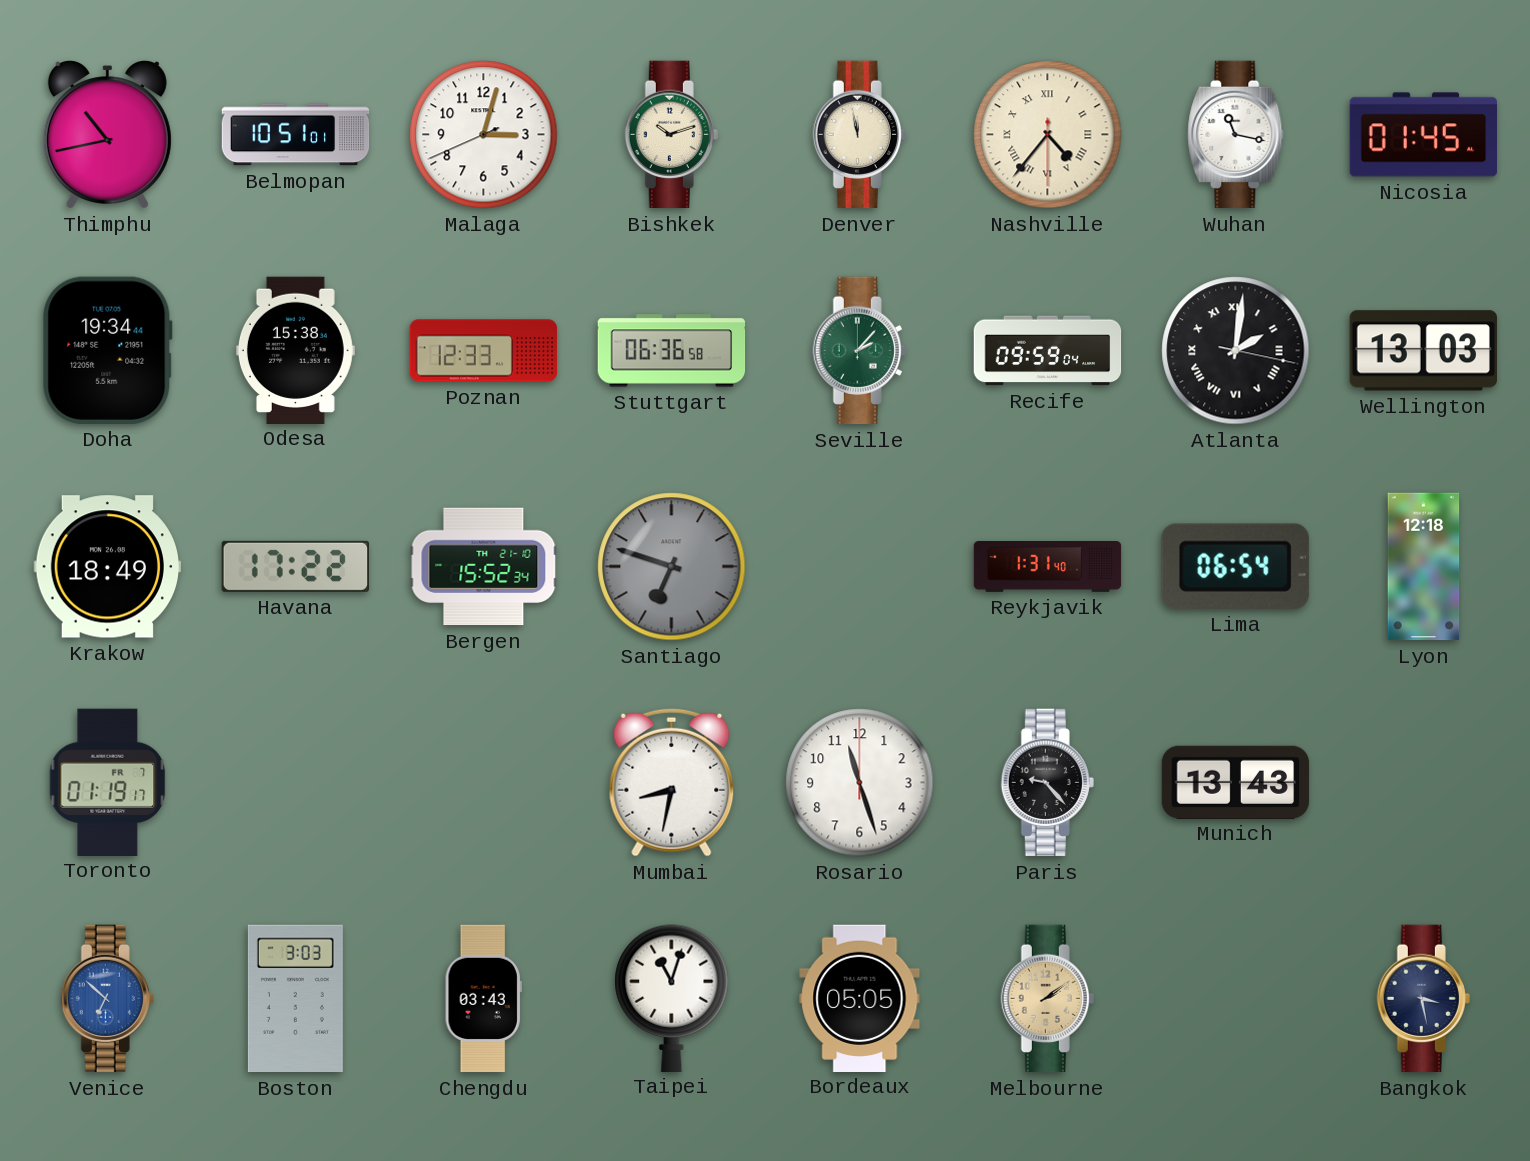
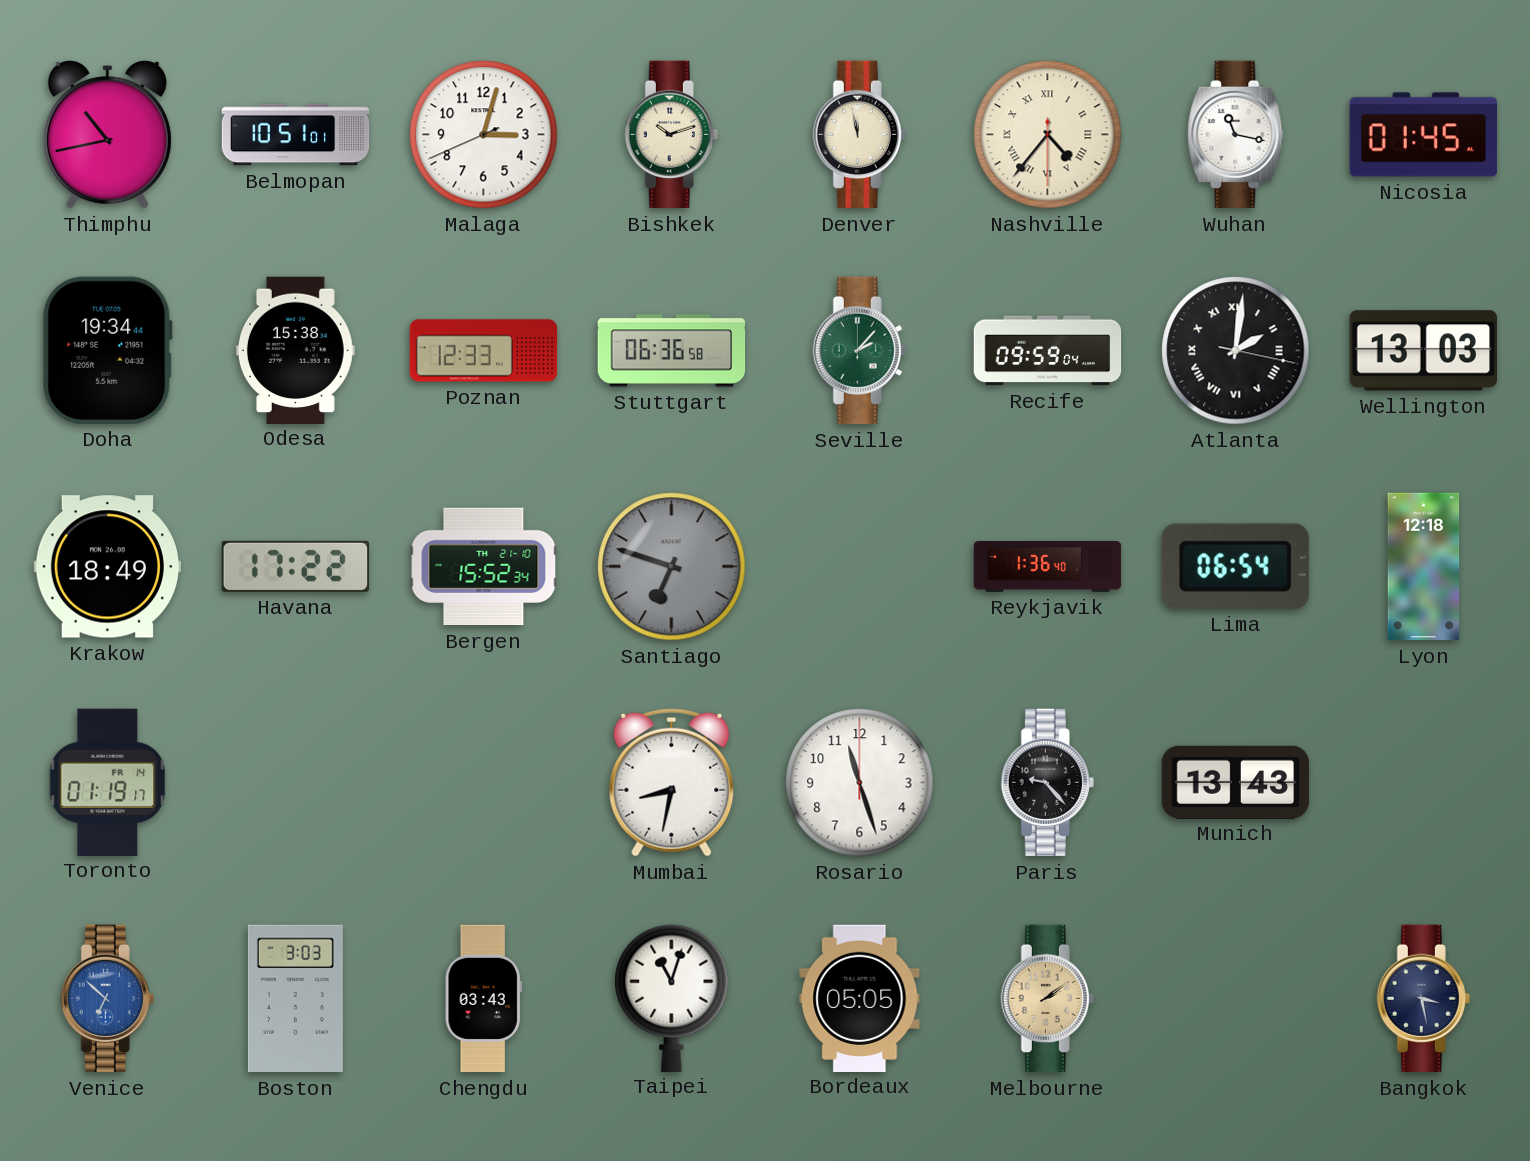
Reykjavik: 1:31 -> 1:36 (1048, 567)
Toronto date: FR 7 -> FR 14 (108, 782)
